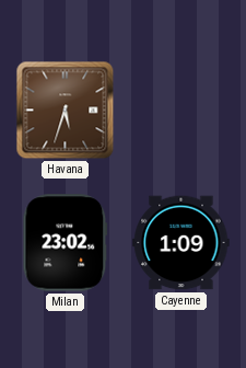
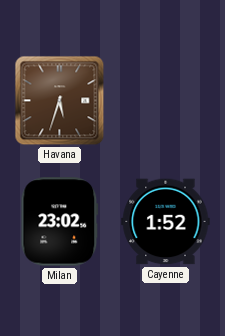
Cayenne: 1:09 -> 1:52 (166, 222)
